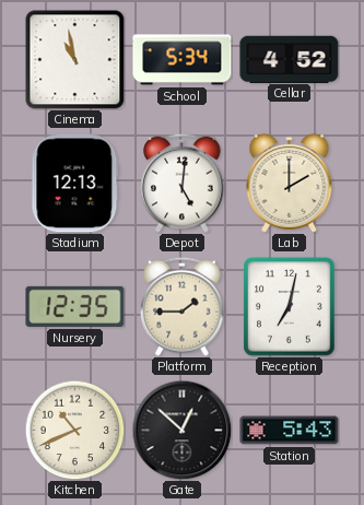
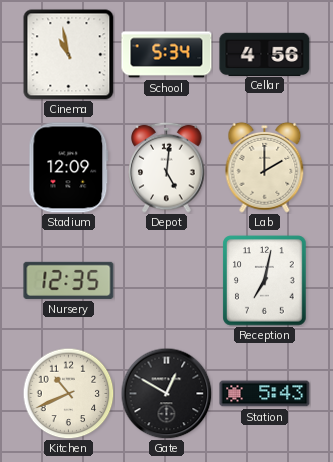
Cellar: 4:52 -> 4:56 (265, 54)
Stadium: 12:13 -> 12:09 (69, 168)
Platform: 1:45 -> none (183, 306)
Gate: 12:52 -> 12:50 (166, 393)
